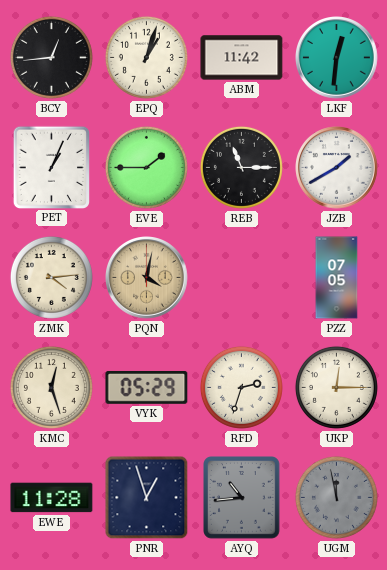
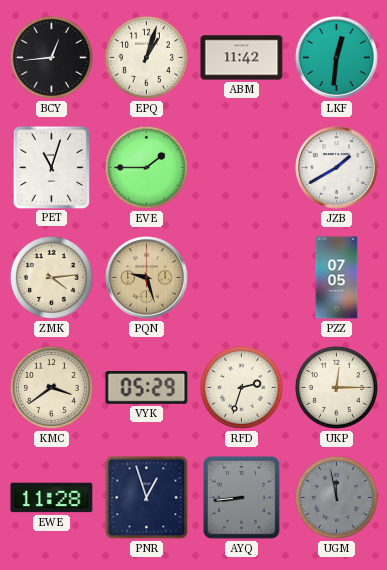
PET: 1:04 -> 11:03 (51, 167)
REB: 11:15 -> none (241, 167)
PQN: 4:02 -> 9:27 (147, 278)
KMC: 12:27 -> 3:39 (51, 387)
AYQ: 10:44 -> 8:44 (242, 498)
